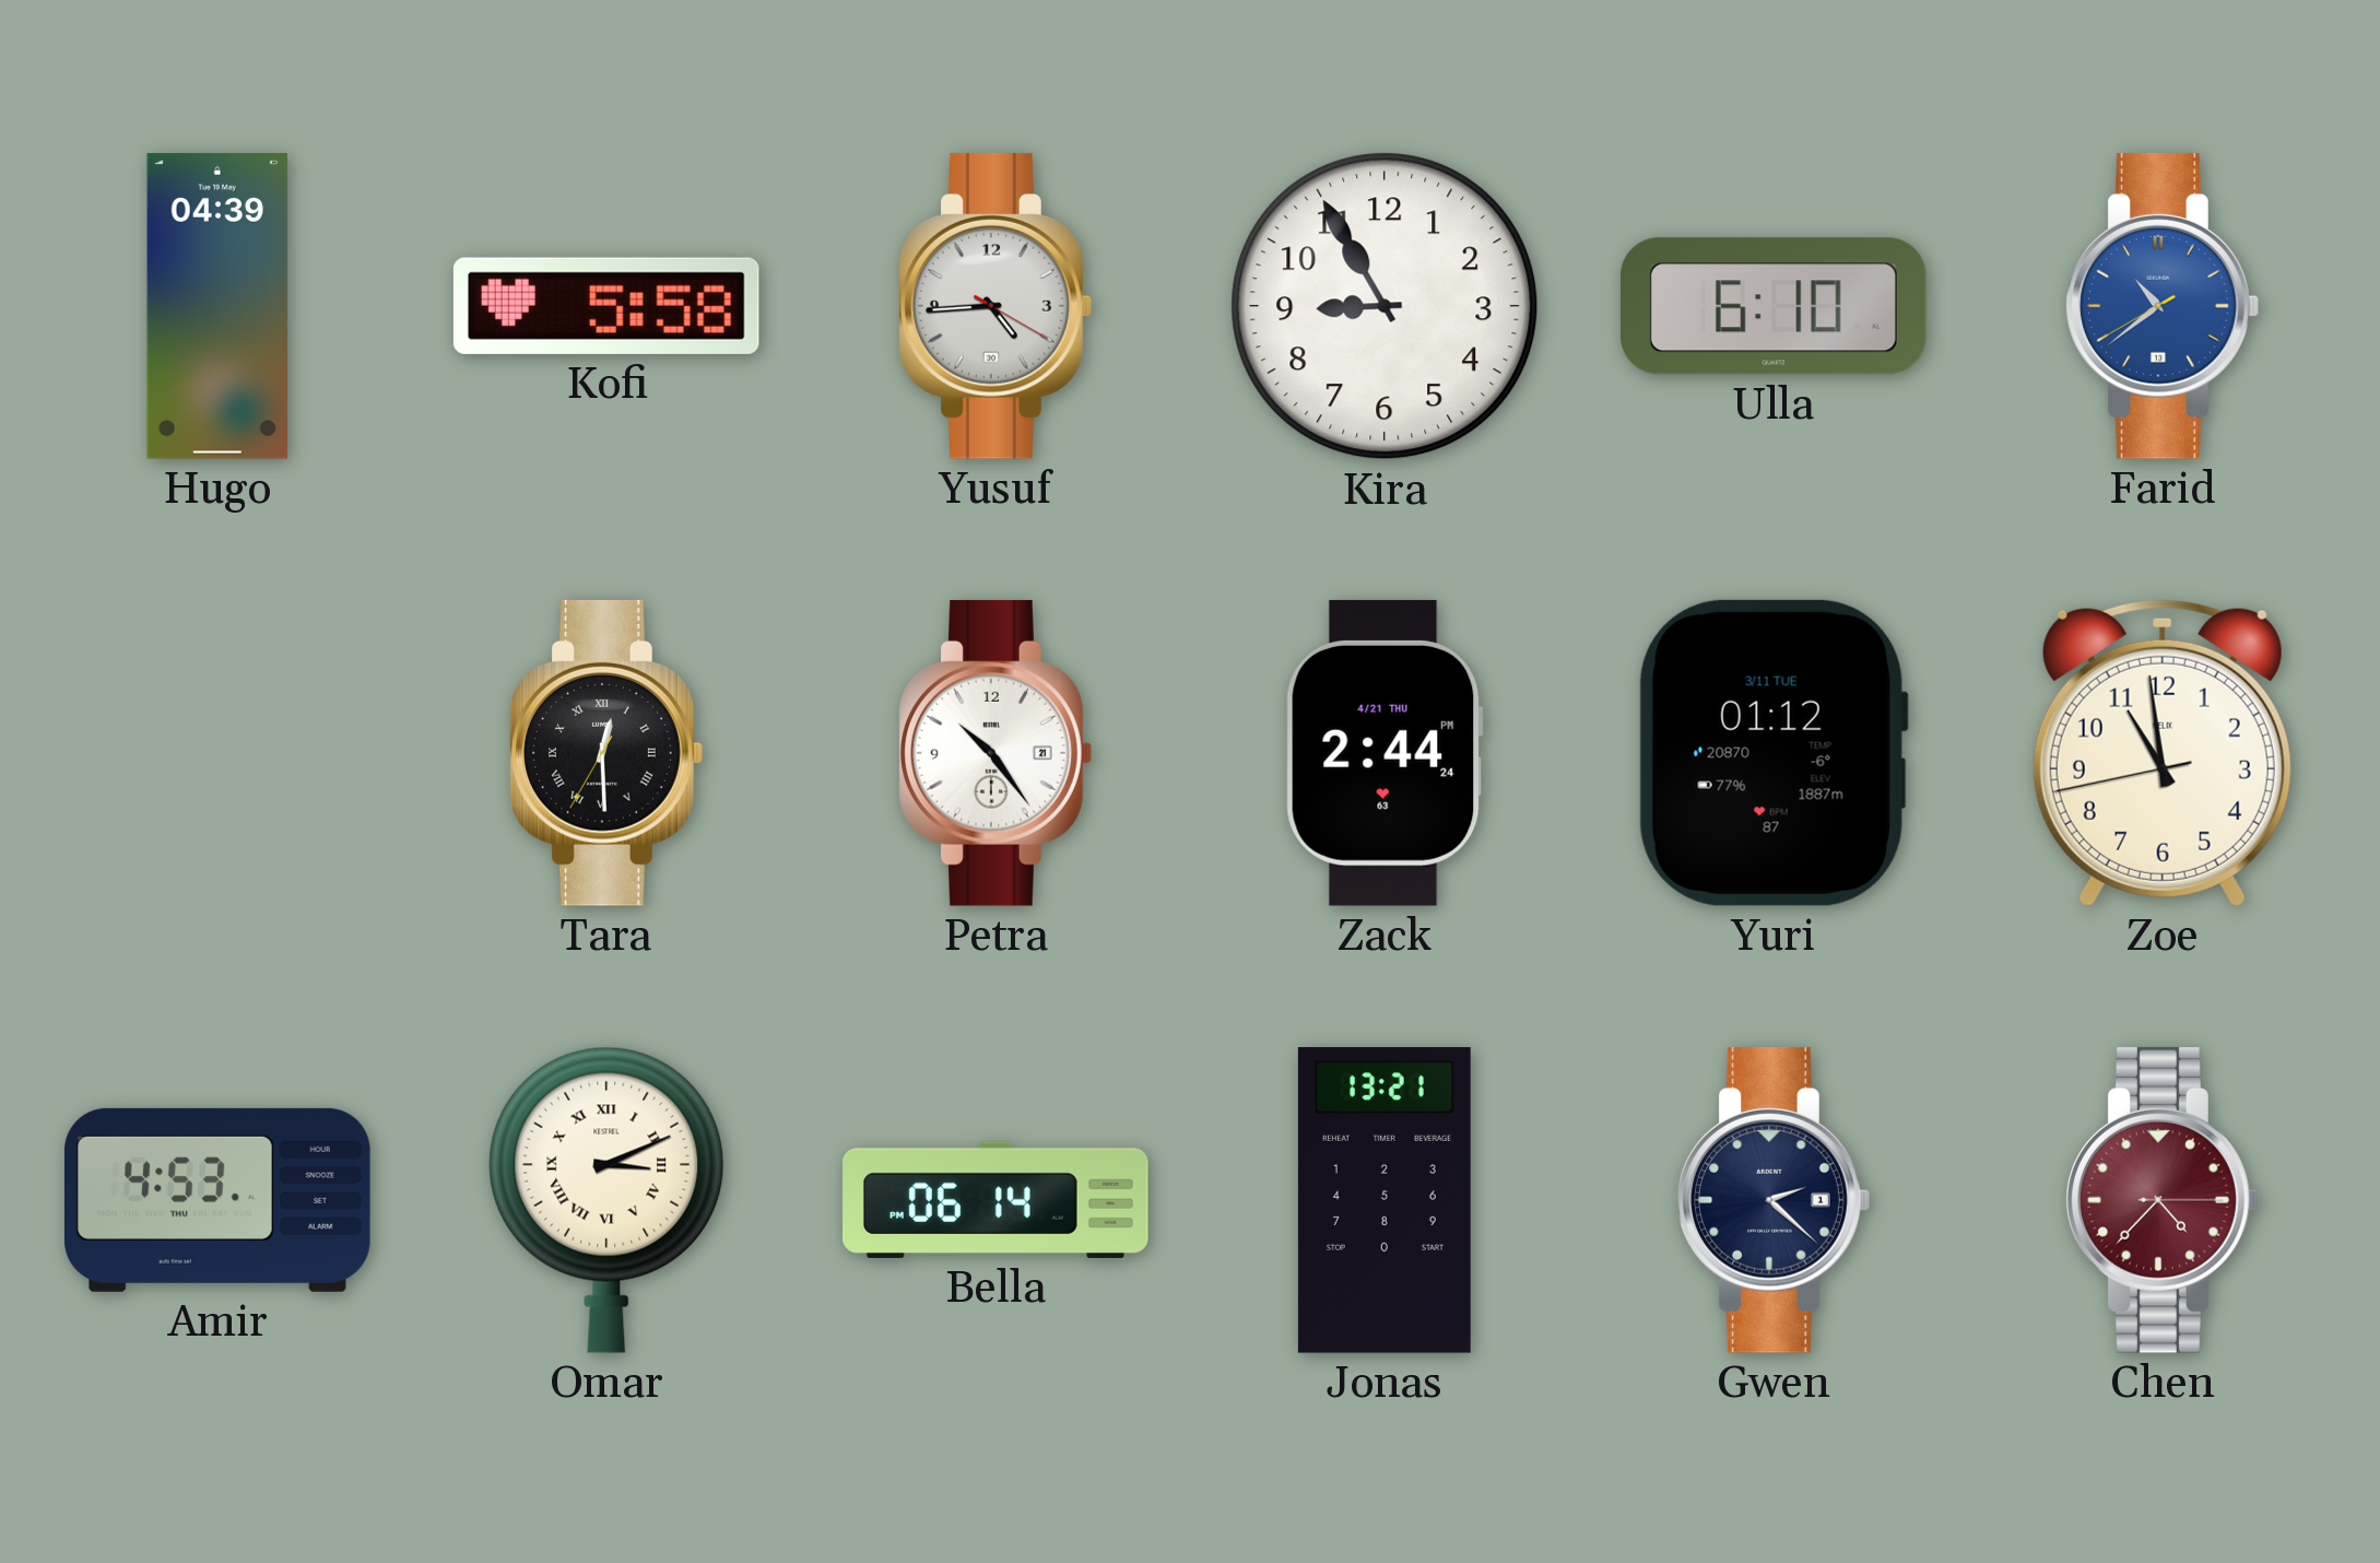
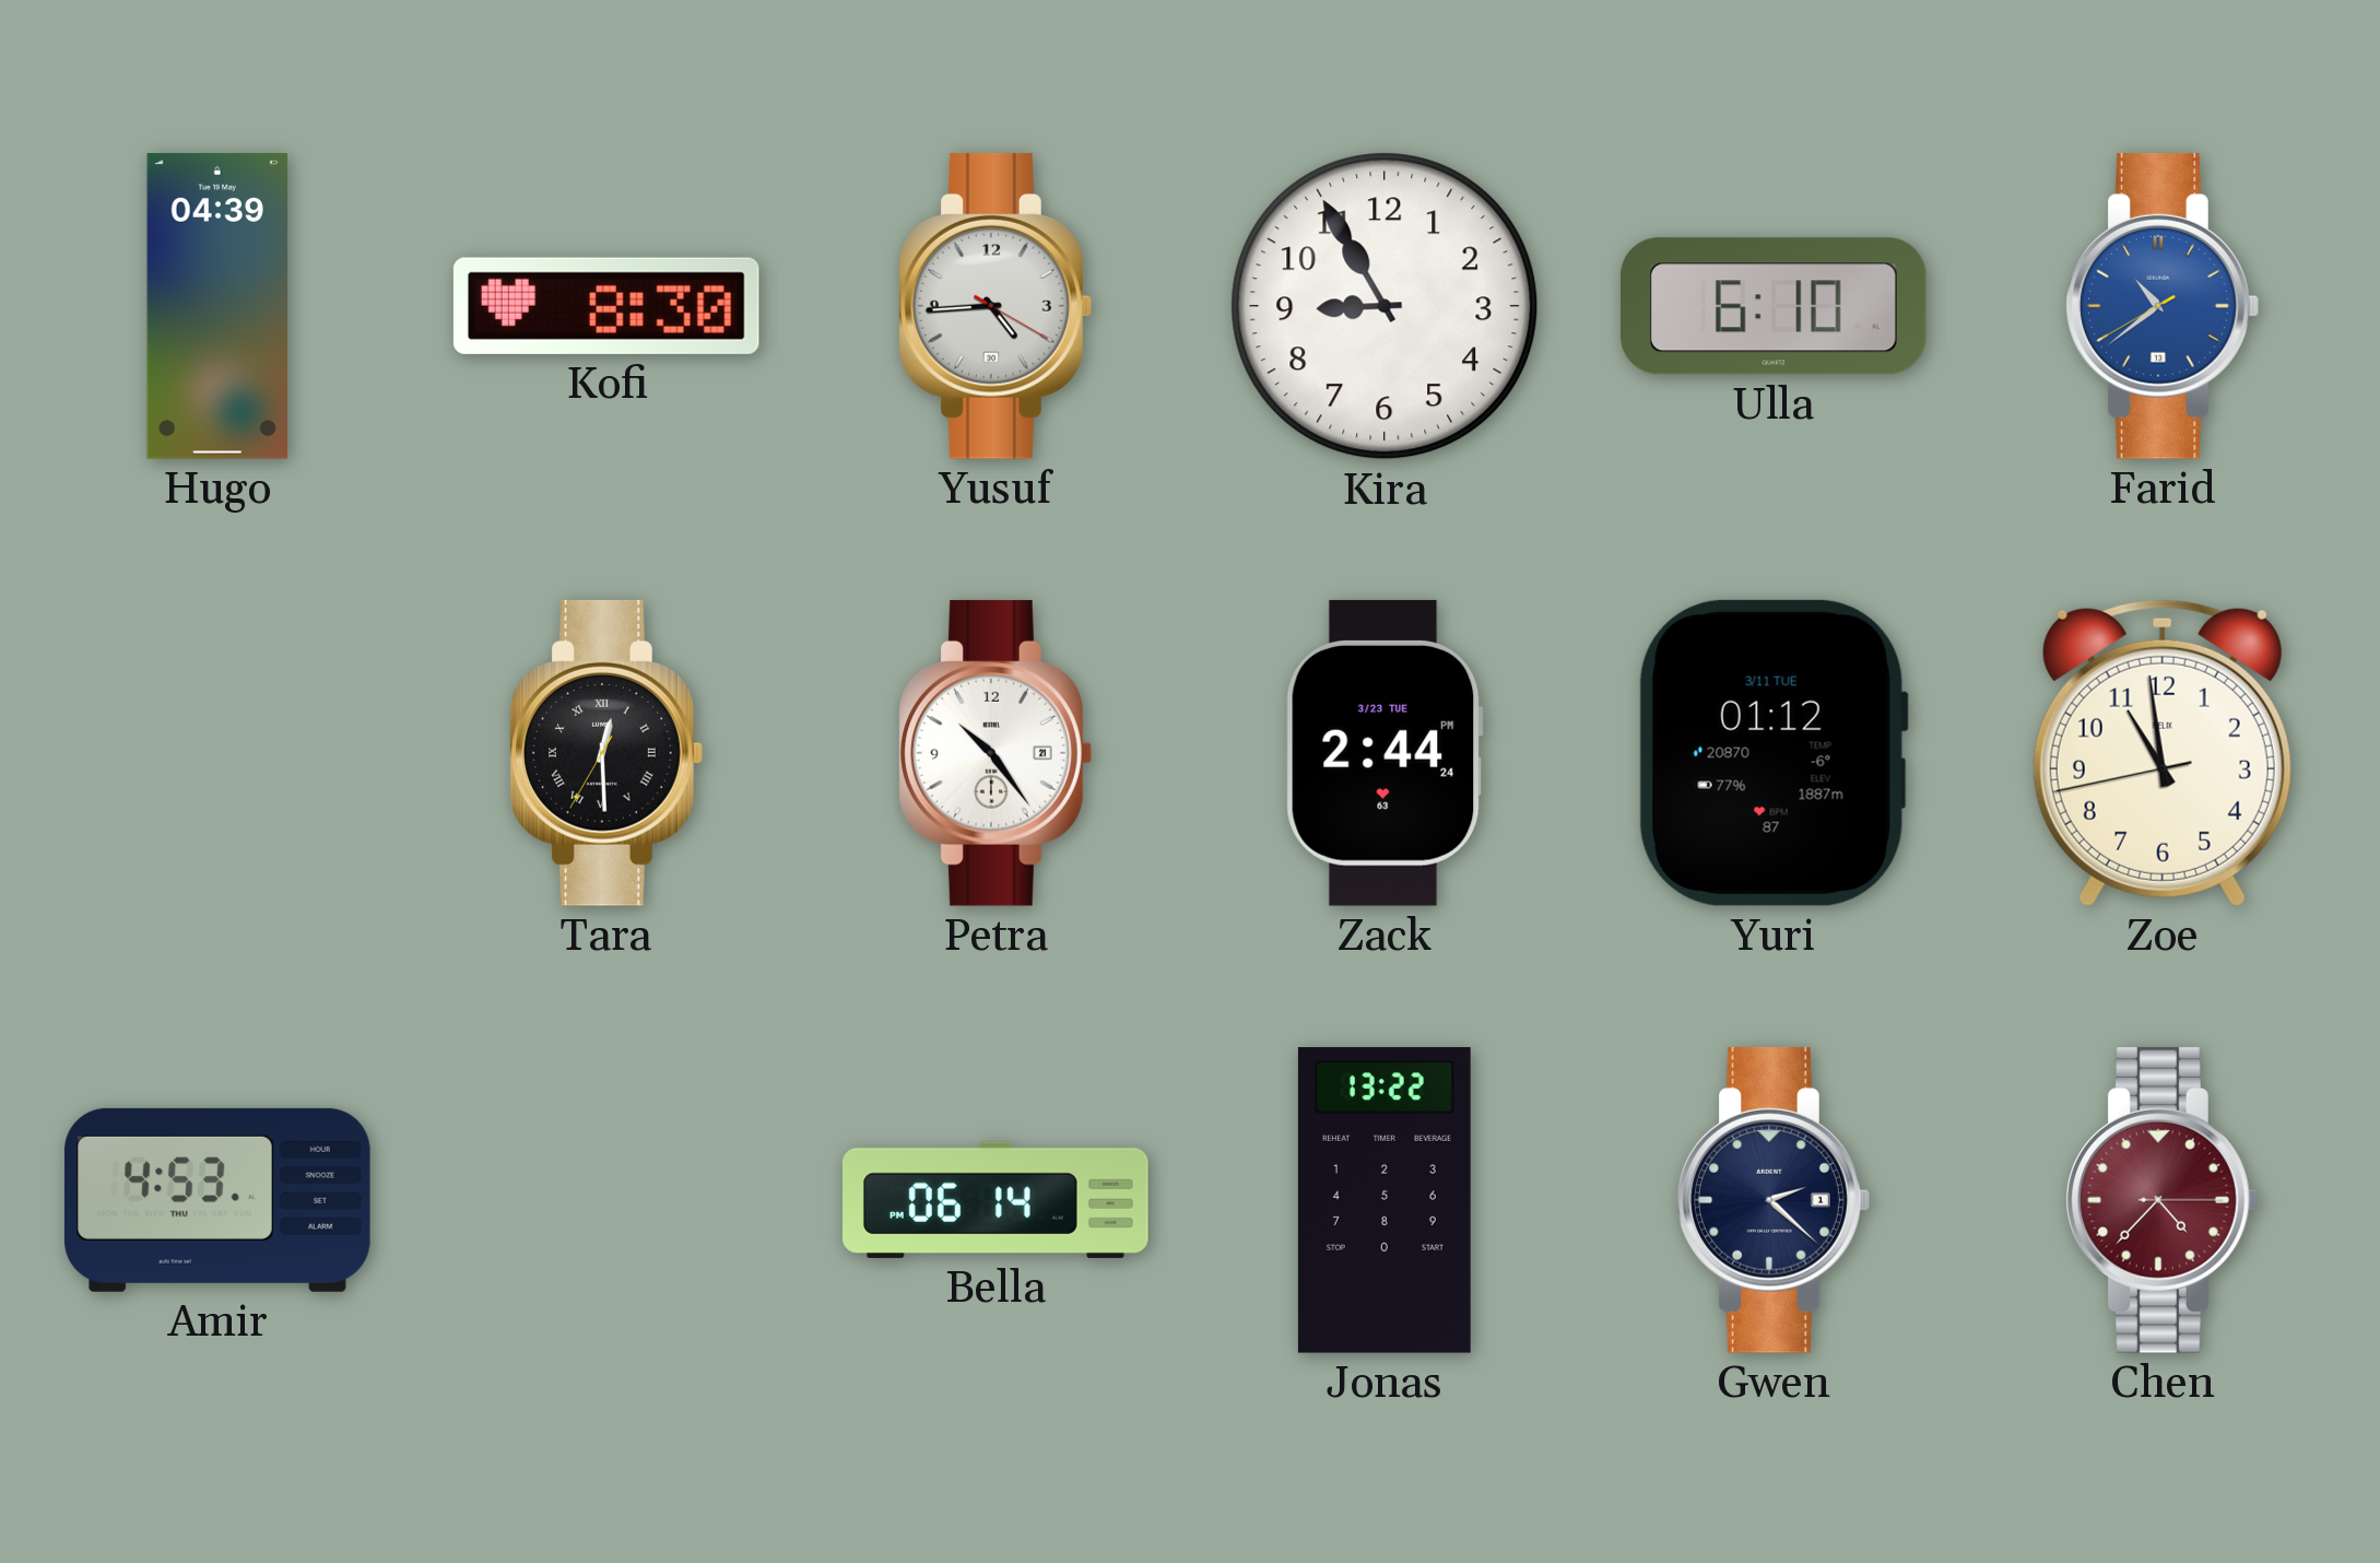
Kofi: 5:58 -> 8:30 (606, 306)
Zack date: 4/21 THU -> 3/23 TUE (1385, 753)
Omar: 3:11 -> none (606, 1200)
Jonas: 13:21 -> 13:22 (1385, 1200)
